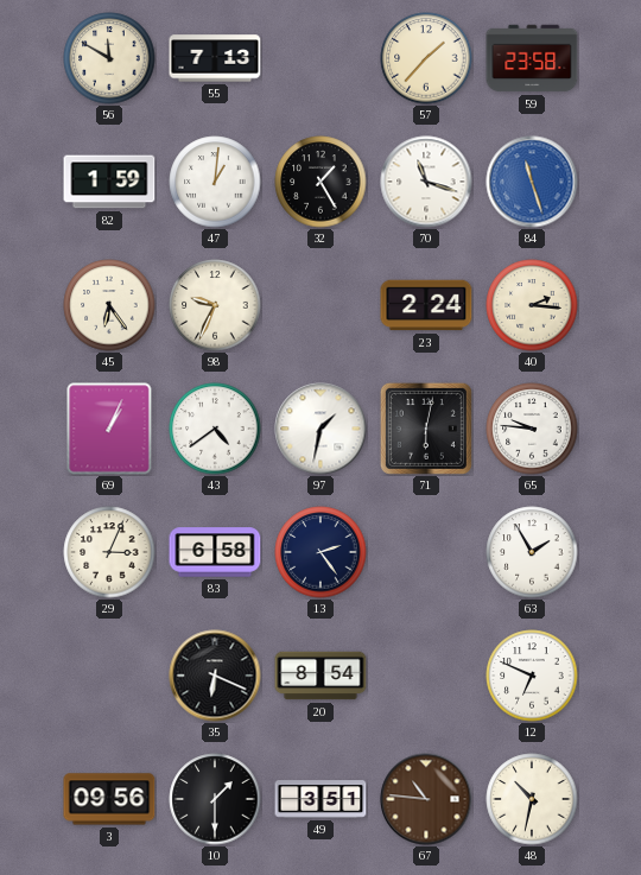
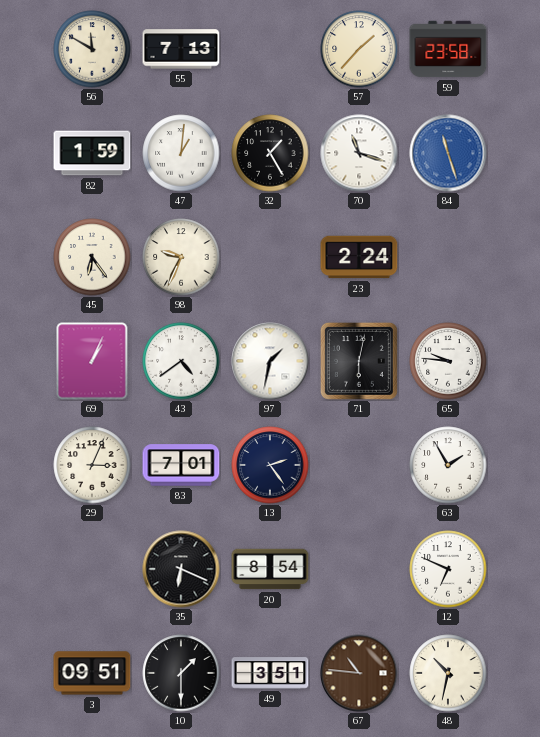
40: 2:16 -> none (532, 305)
83: 6:58 -> 7:01 (181, 465)
3: 09:56 -> 09:51 (92, 673)
